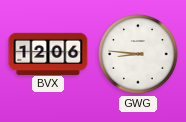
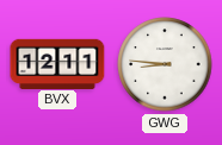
BVX: 12:06 -> 12:11 (57, 63)
